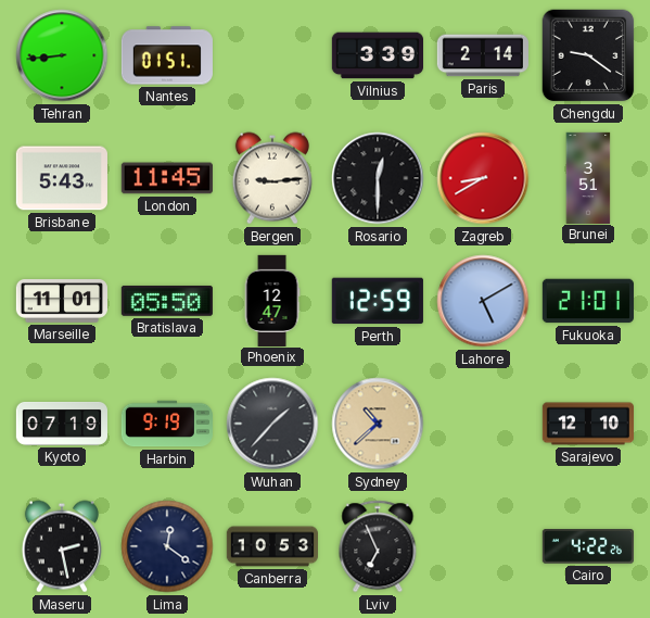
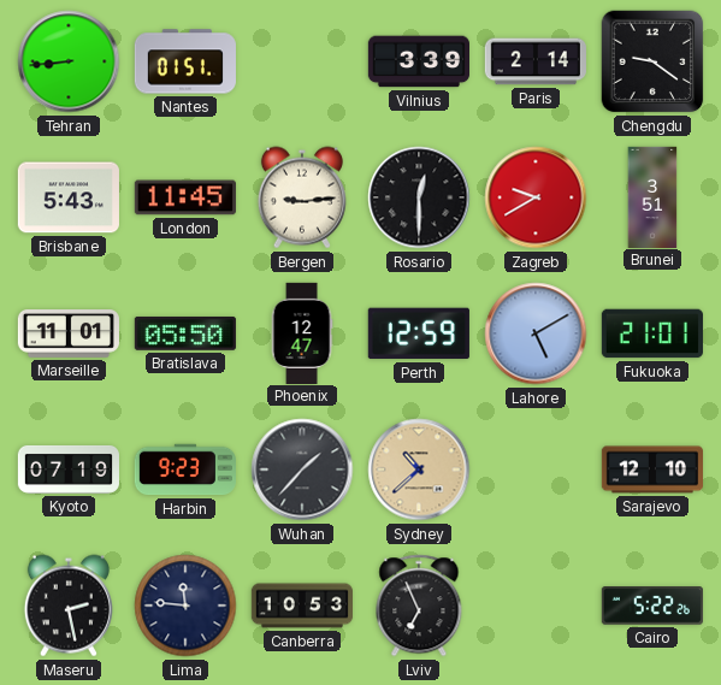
Zagreb: 8:40 -> 9:40 (536, 197)
Harbin: 9:19 -> 9:23 (185, 470)
Lima: 12:21 -> 11:46 (185, 606)
Cairo: 4:22 -> 5:22 (652, 606)
